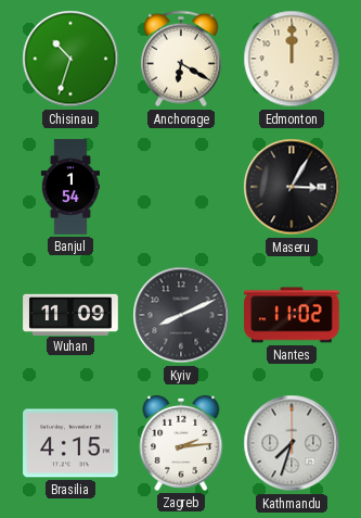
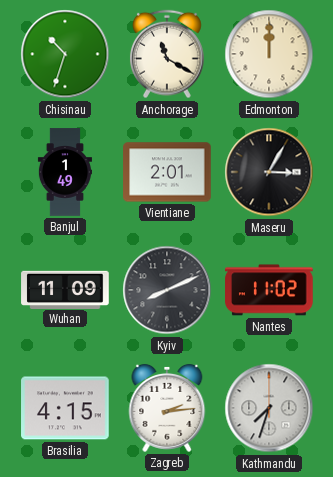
Anchorage: 6:20 -> 11:20 (167, 54)
Banjul: 1:54 -> 1:49 (65, 172)
Vientiane: none -> 2:01 (167, 172)
